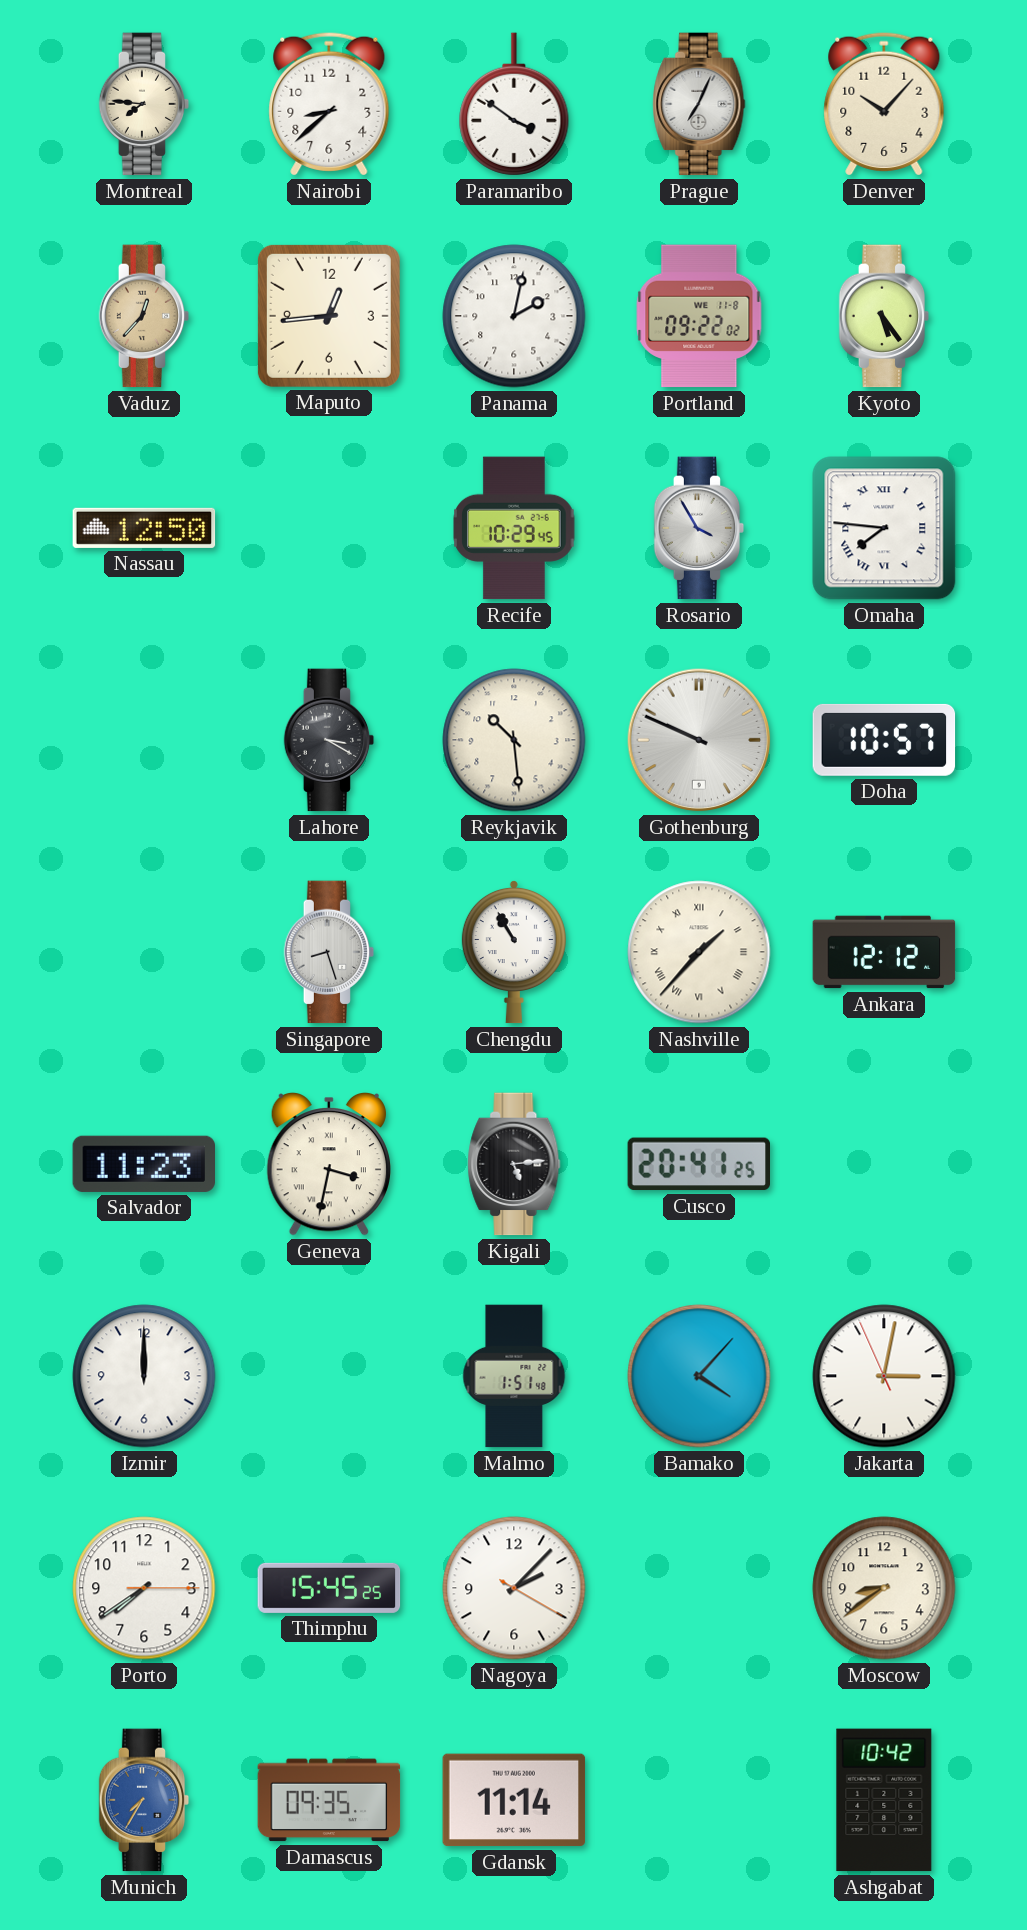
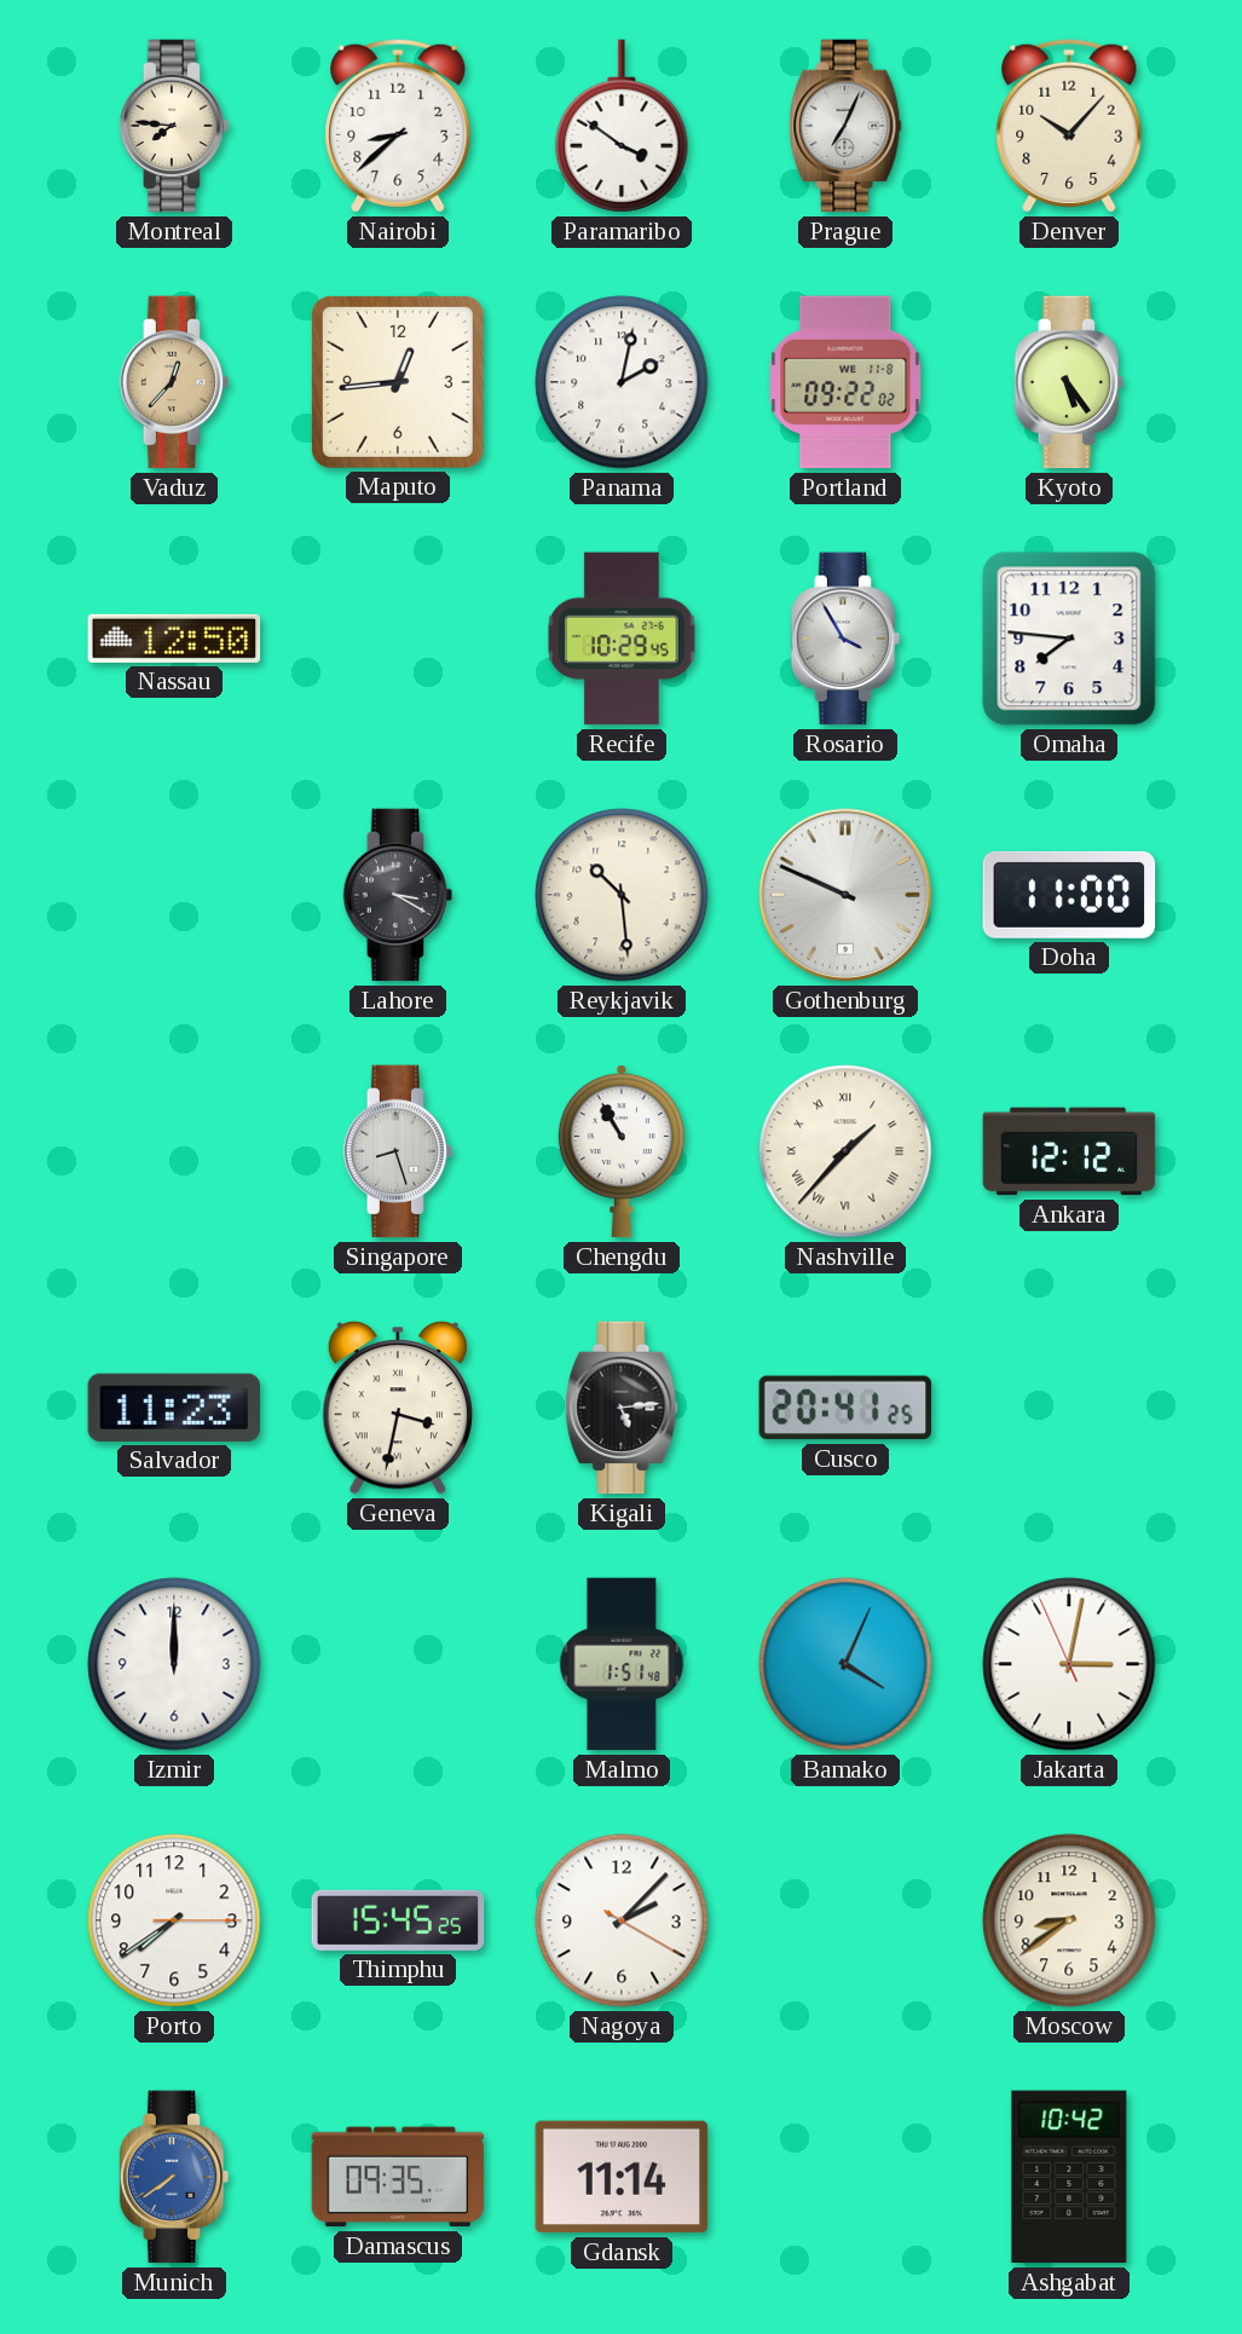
Omaha numerals: Roman -> Arabic (1069, 639)
Doha: 10:57 -> 11:00 (1069, 895)
Bamako: 4:07 -> 4:04 (845, 1664)
Munich: 7:35 -> 7:39 (174, 2177)
